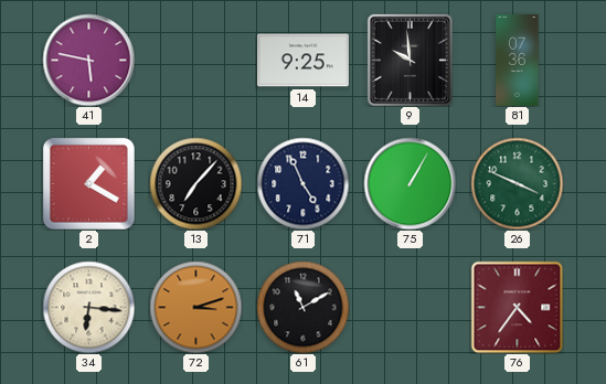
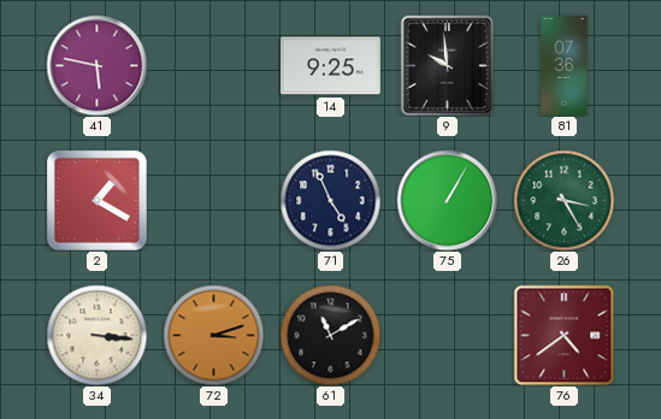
13: 7:07 -> none (195, 183)
26: 3:49 -> 3:25 (563, 200)
34: 6:16 -> 3:16 (96, 335)
76: 4:36 -> 4:39 (563, 335)
